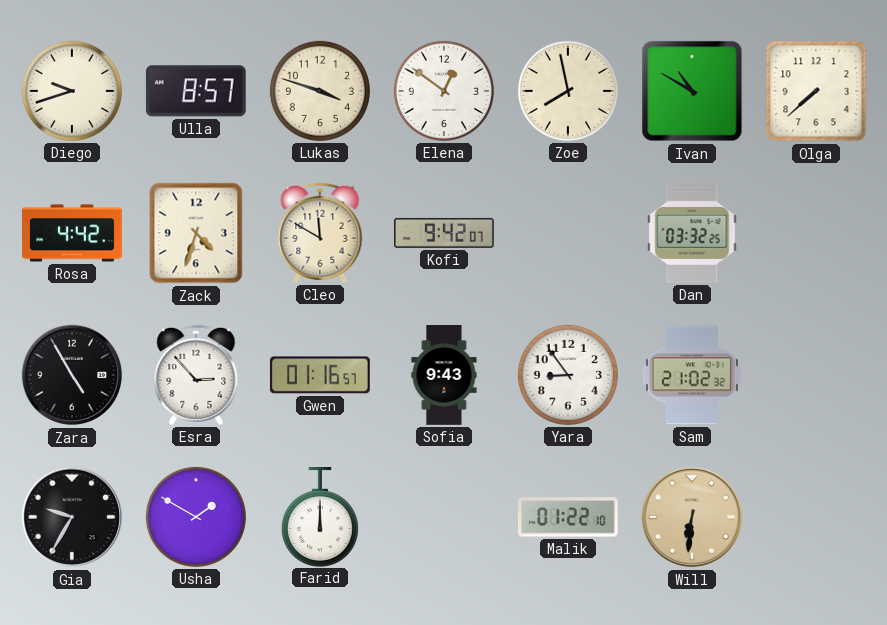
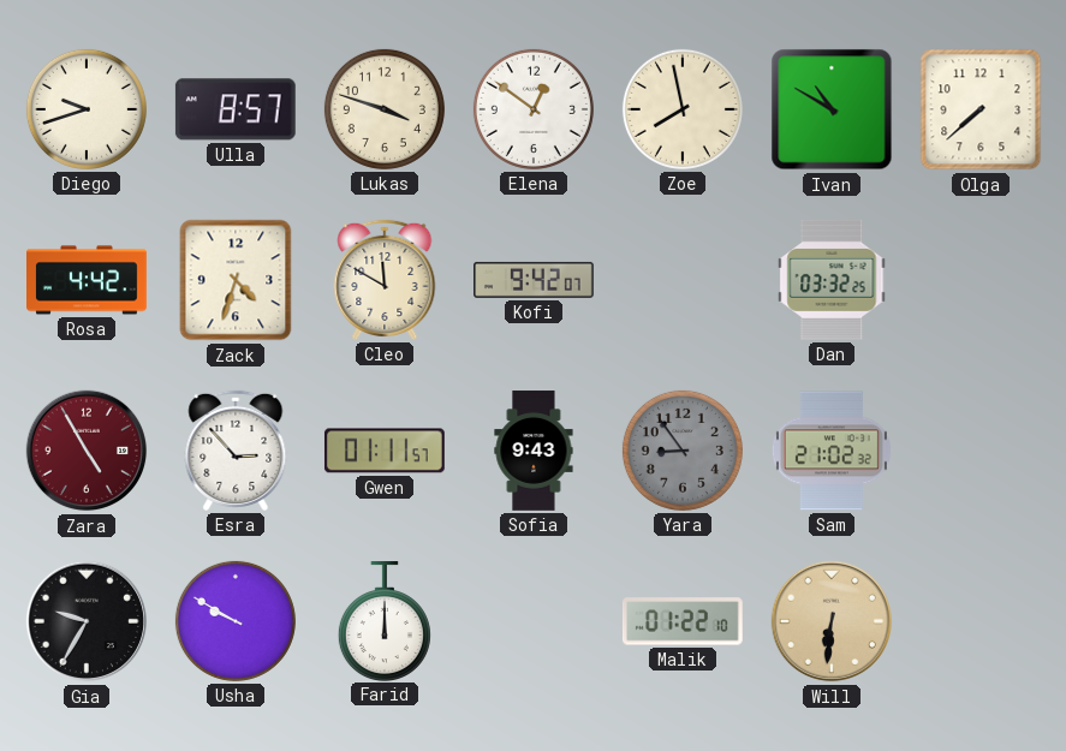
Zara dial: black -> burgundy (87, 451)
Gwen: 01:16 -> 01:11 (385, 451)
Yara dial: white -> grey (683, 451)
Usha: 1:50 -> 9:50 (236, 621)
